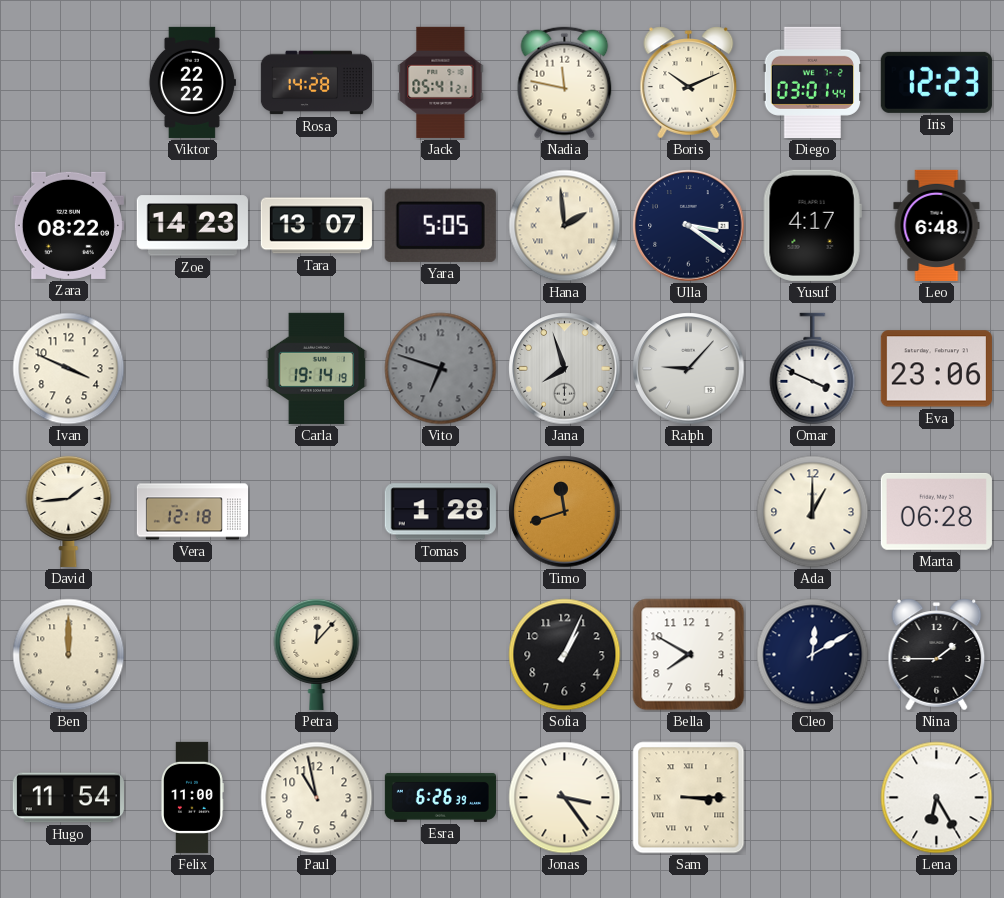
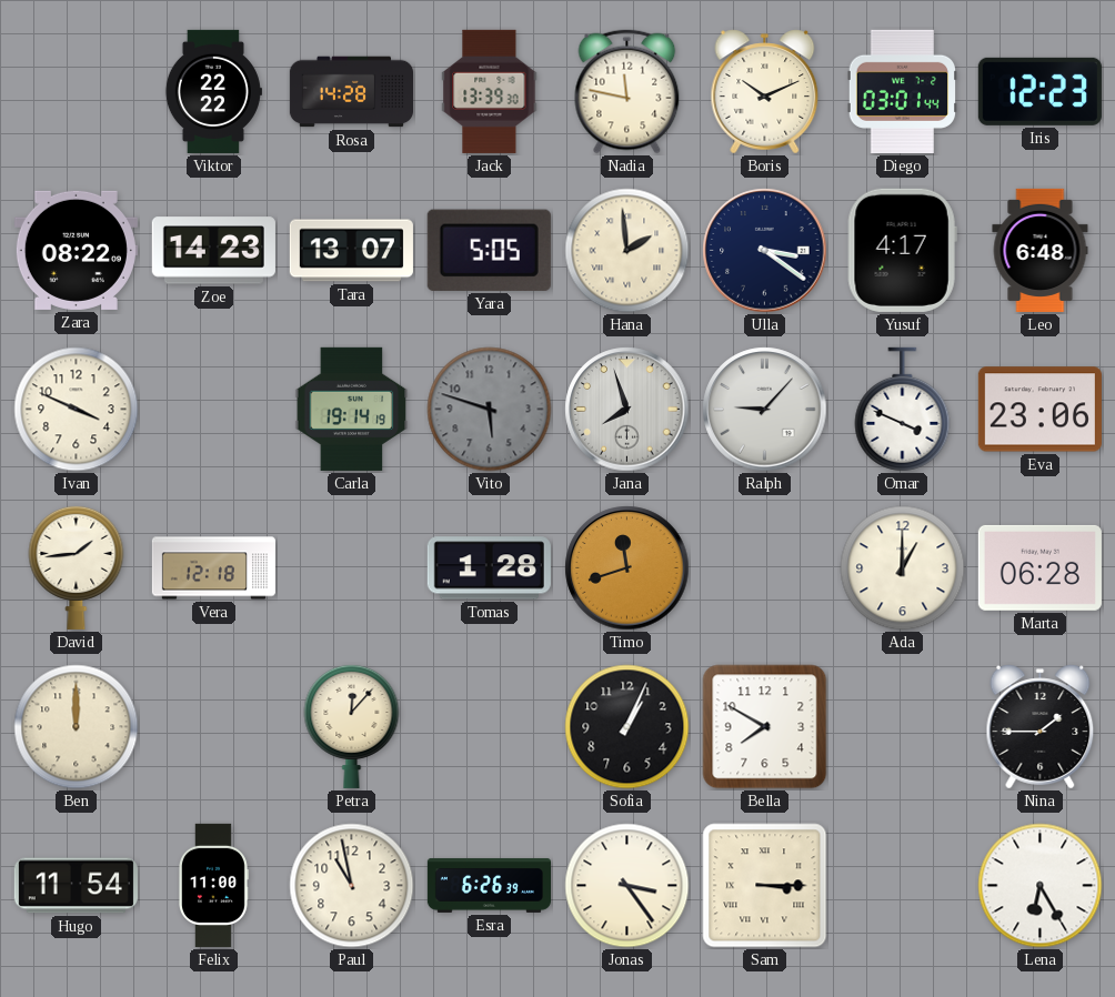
Jack: 05:41 -> 13:39 (490, 91)
Vito: 6:48 -> 5:48 (490, 410)
Cleo: 12:10 -> none (813, 655)
